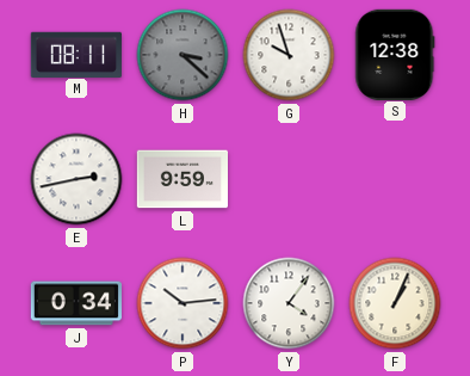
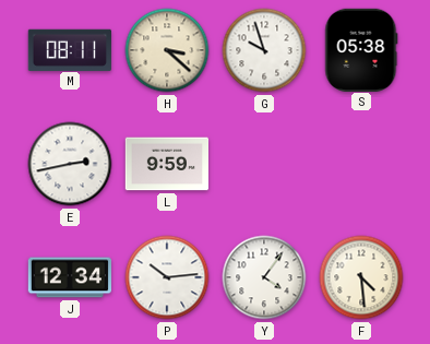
H dial: grey -> cream (167, 50)
S: 12:38 -> 05:38 (361, 49)
J: 0:34 -> 12:34 (69, 277)
F: 1:04 -> 4:29 (361, 277)
